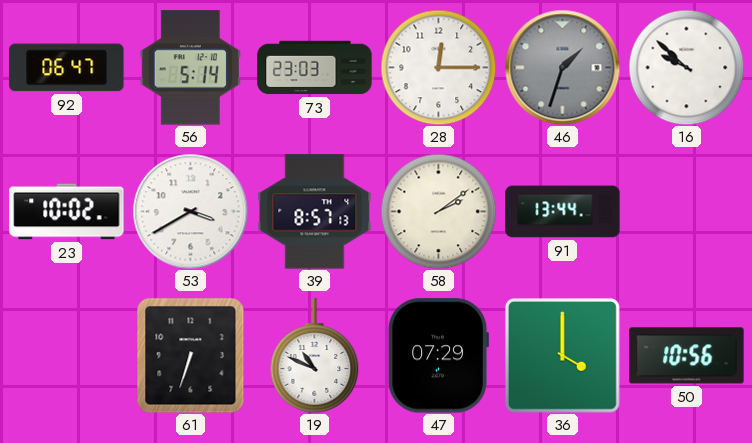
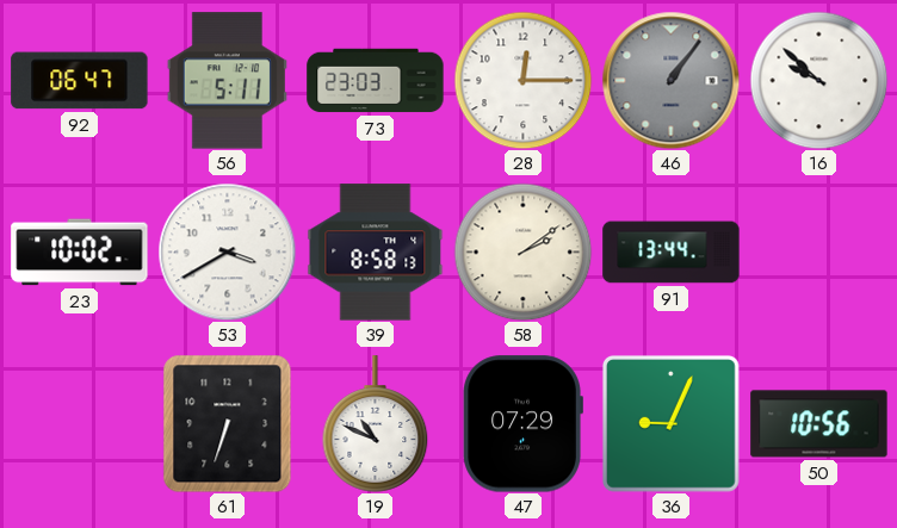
56: 5:14 -> 5:11 (227, 81)
46: 1:33 -> 1:06 (670, 80)
39: 8:57 -> 8:58 (376, 253)
36: 4:00 -> 9:04 (670, 423)
